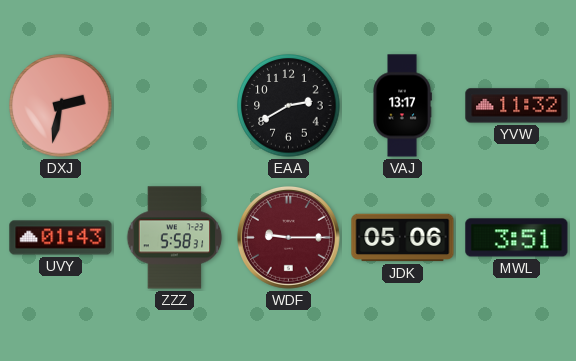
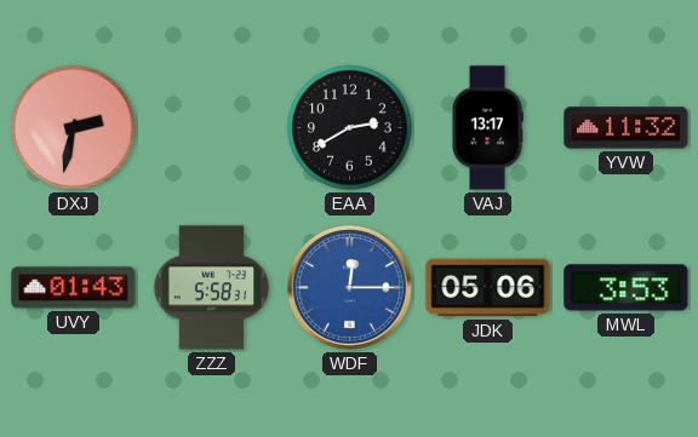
WDF: 9:15 -> 12:15 (349, 287)
WDF dial: burgundy -> blue (349, 287)
MWL: 3:51 -> 3:53 (627, 288)
